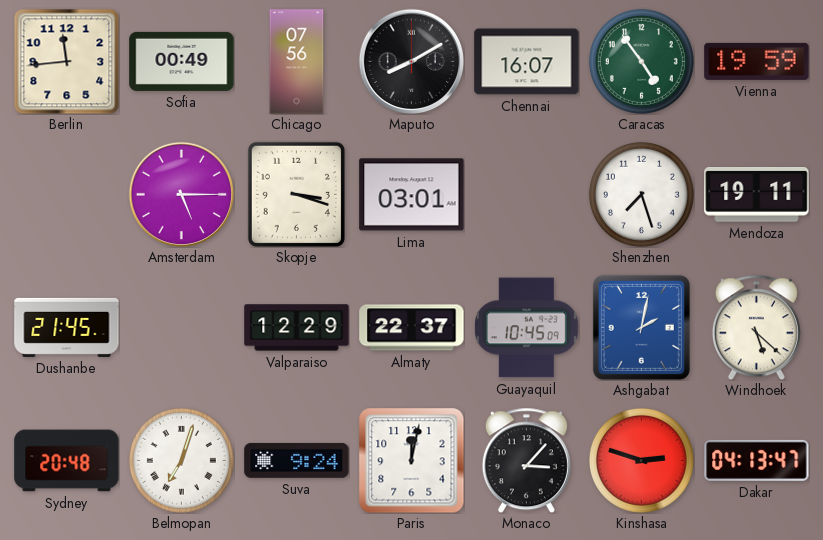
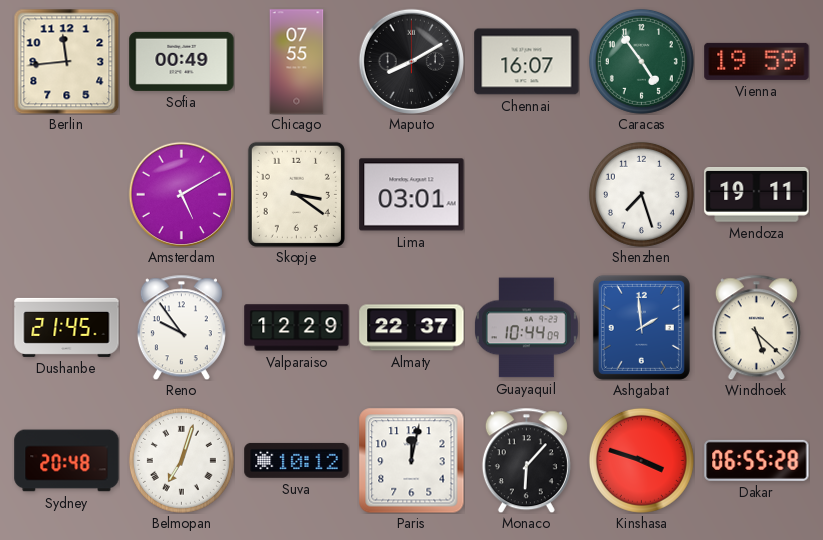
Chicago: 07:56 -> 07:55 (297, 62)
Amsterdam: 5:15 -> 5:10 (181, 194)
Skopje: 3:18 -> 3:21 (296, 194)
Reno: none -> 9:54 (181, 327)
Guayaquil: 10:45 -> 10:44 (526, 328)
Ashgabat: 2:02 -> 1:59 (641, 327)
Suva: 9:24 -> 10:12 (297, 460)
Monaco: 3:07 -> 6:07 (526, 460)
Kinshasa: 2:48 -> 3:48 (641, 460)
Dakar: 04:13 -> 06:55 (757, 460)
